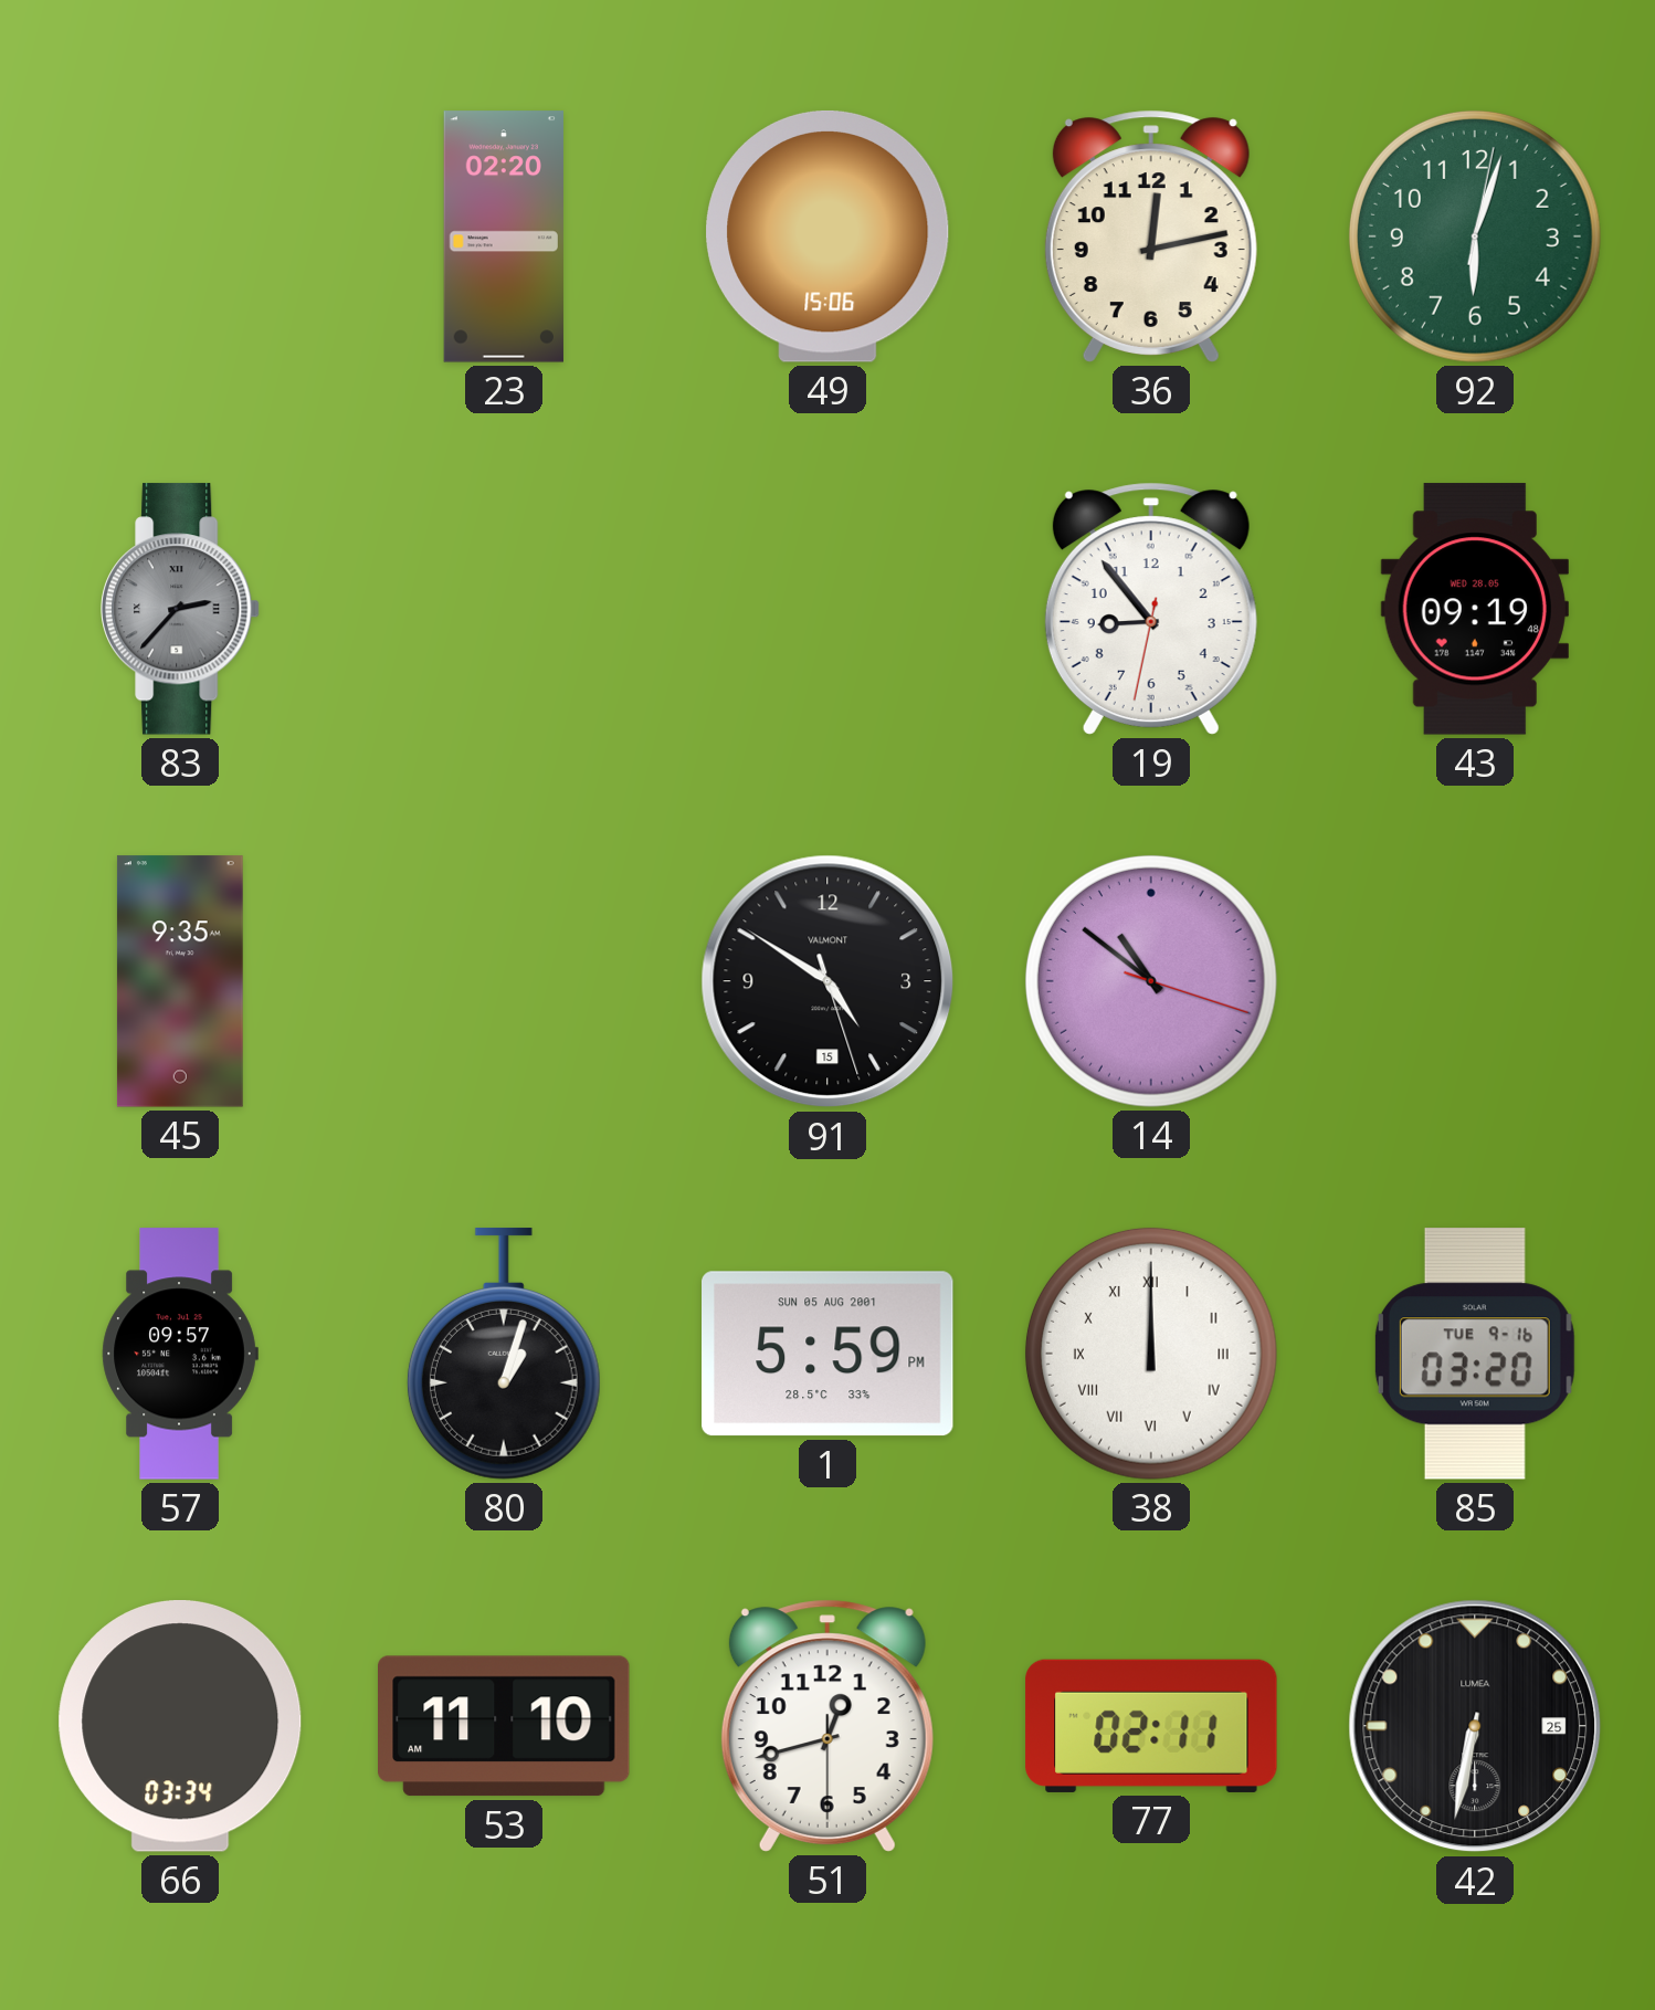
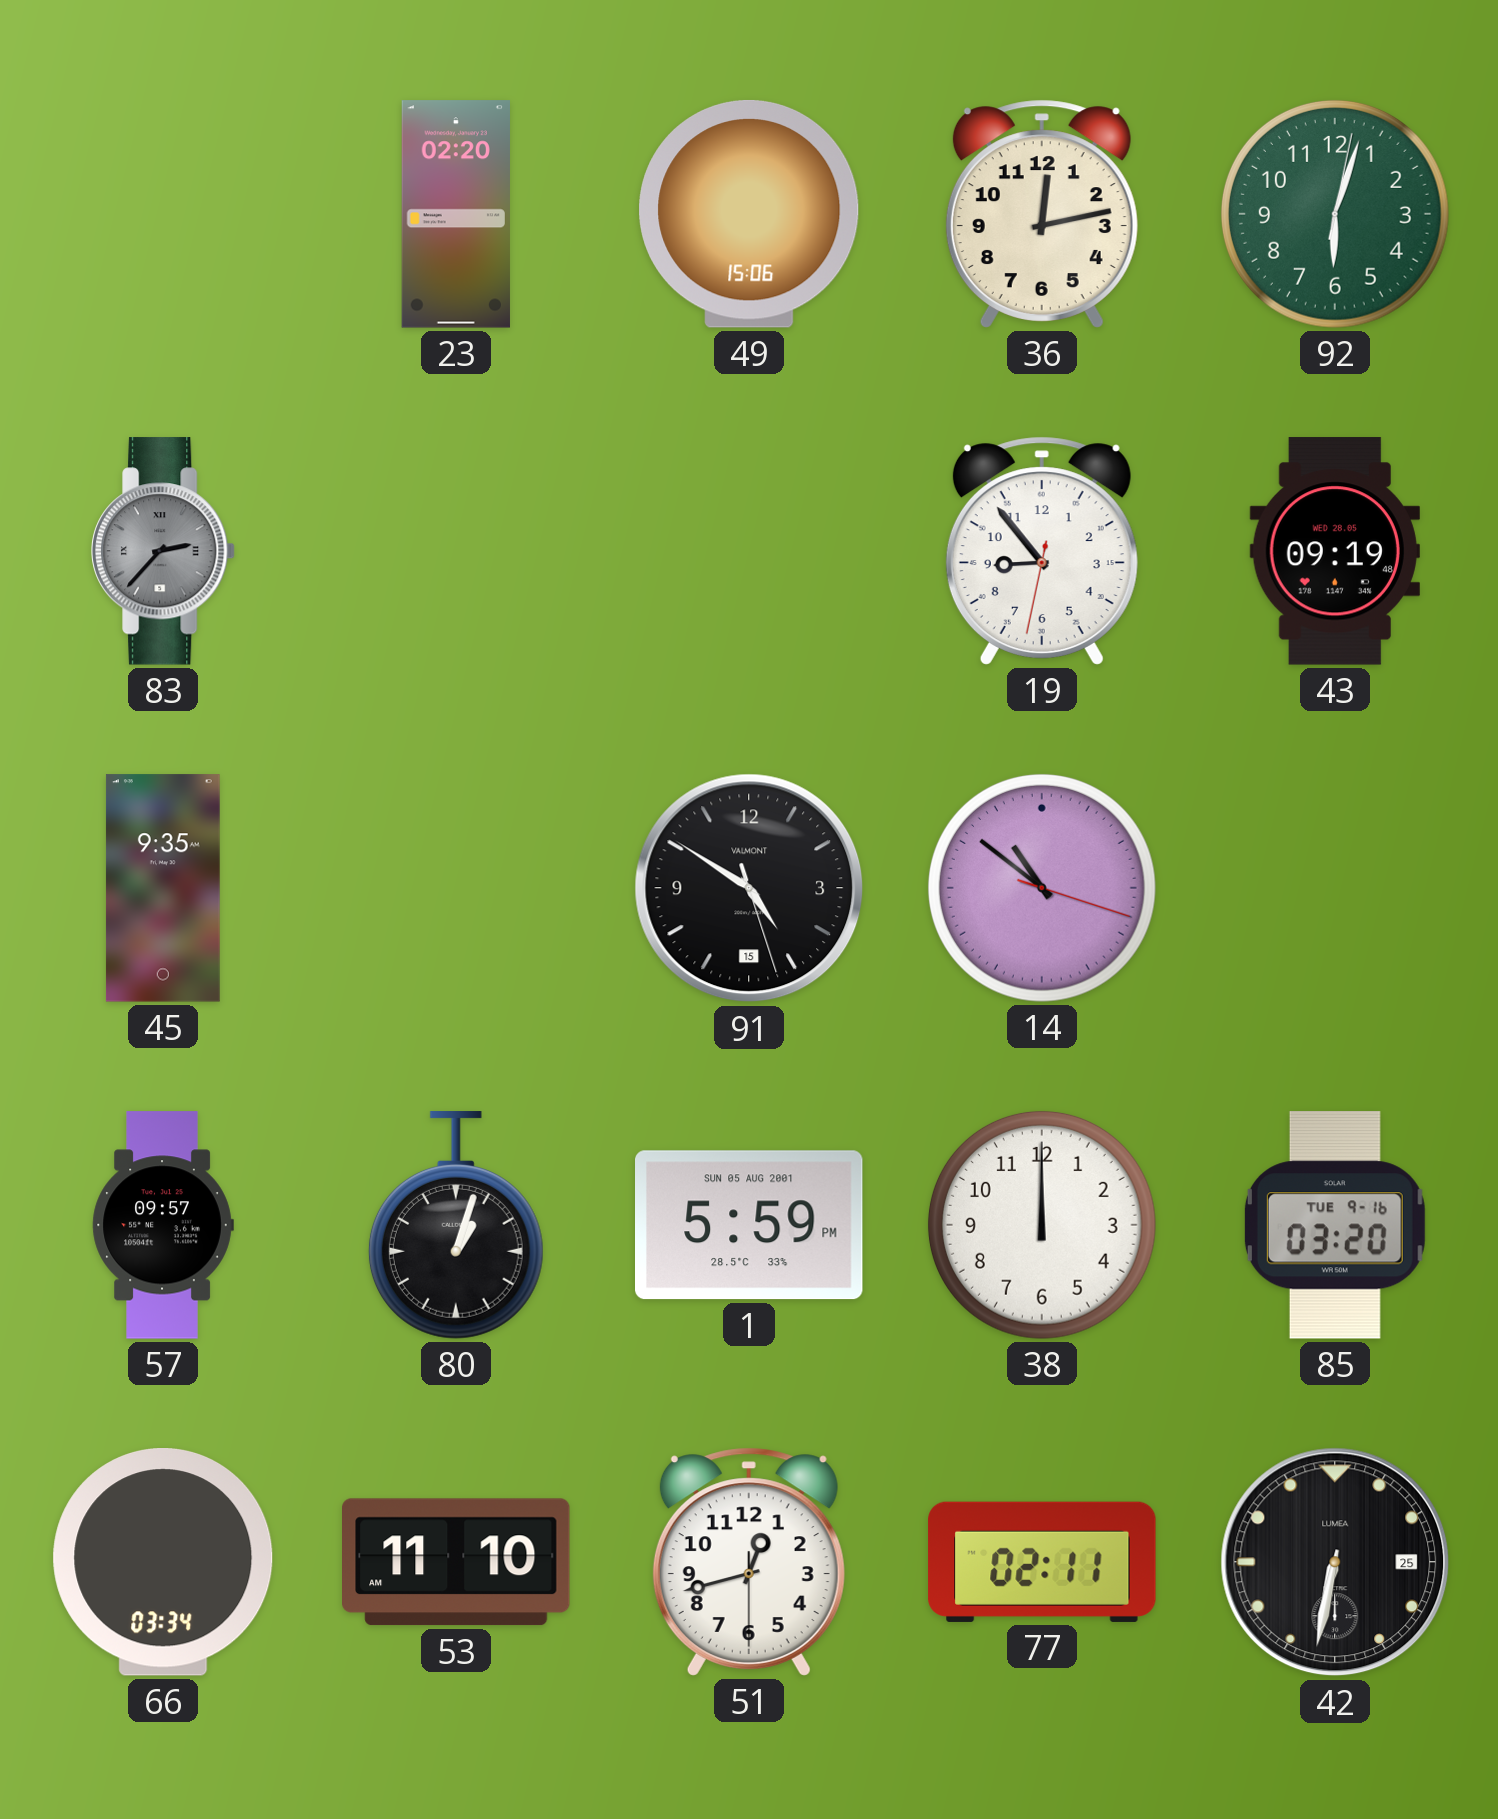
38 numerals: Roman -> Arabic (1042, 1225)
